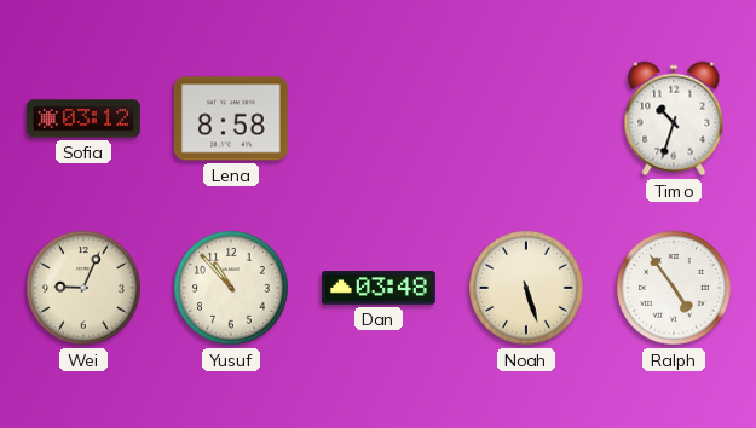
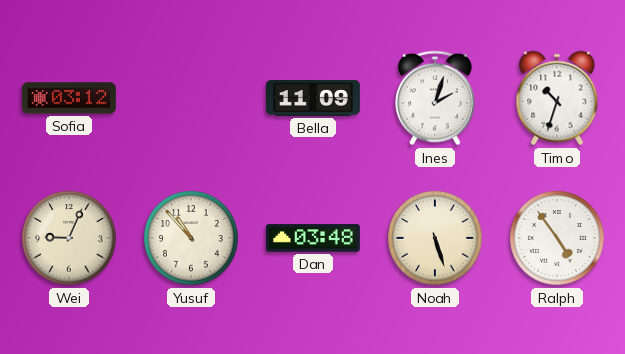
Lena: 8:58 -> none (231, 118)
Bella: none -> 11:09 (313, 99)
Ines: none -> 2:03 (435, 98)
